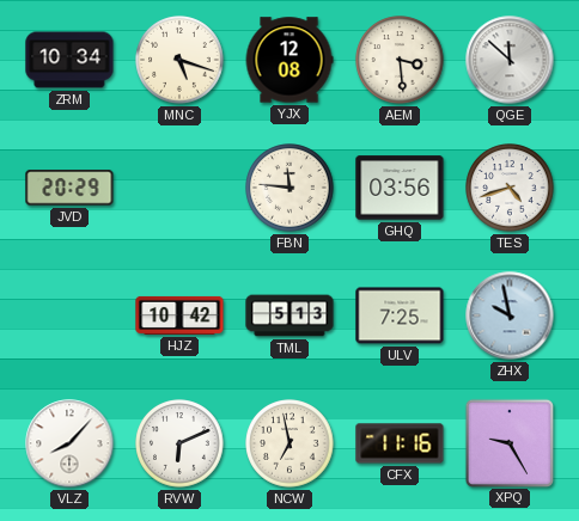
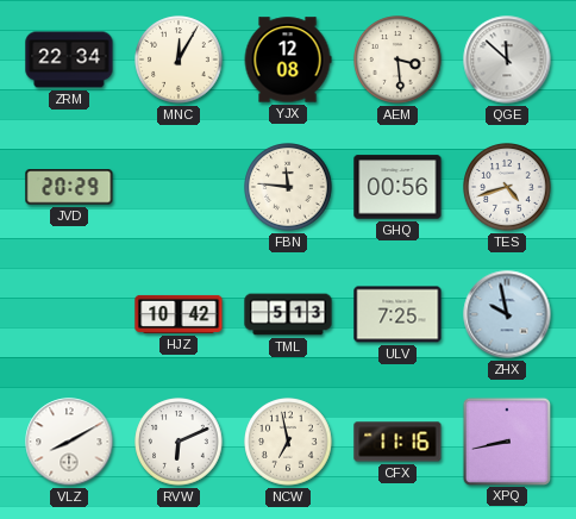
ZRM: 10:34 -> 22:34 (69, 60)
MNC: 5:18 -> 12:05 (179, 60)
GHQ: 03:56 -> 00:56 (397, 187)
VLZ: 8:07 -> 8:10 (69, 442)
XPQ: 9:25 -> 8:43 (506, 440)
